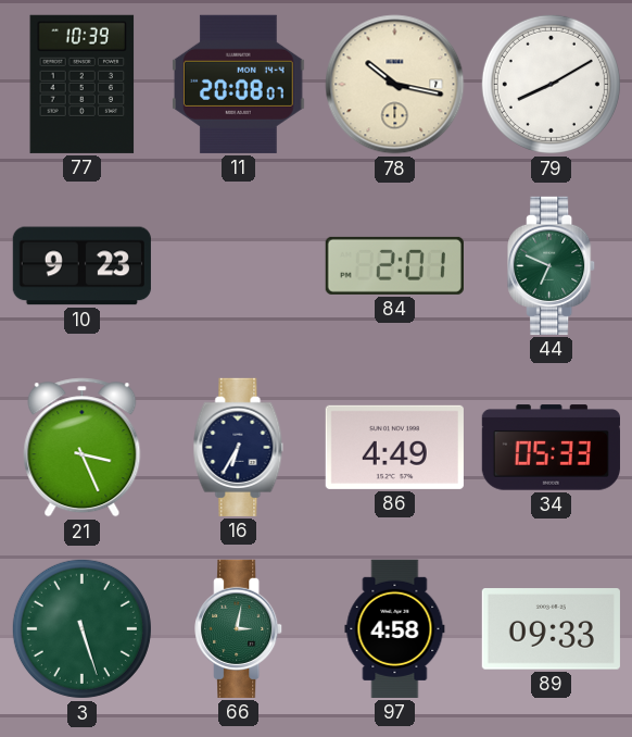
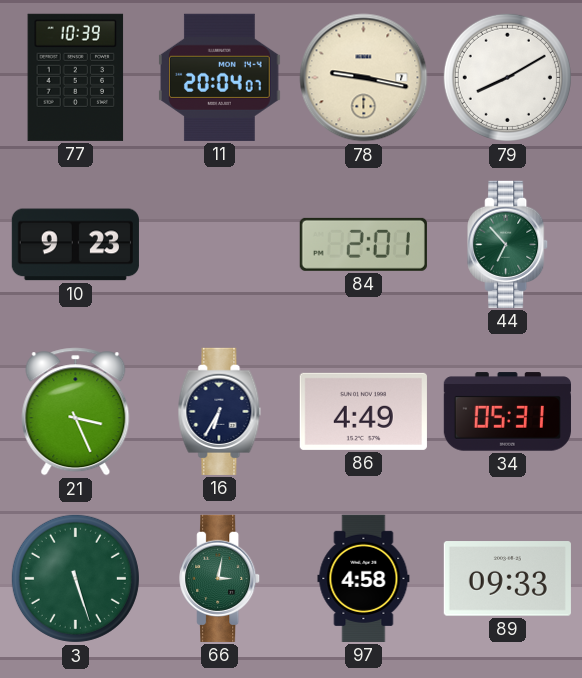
11: 20:08 -> 20:04 (220, 77)
78: 10:17 -> 9:17 (364, 78)
44: 6:49 -> 6:53 (508, 244)
34: 05:33 -> 05:31 (507, 412)
